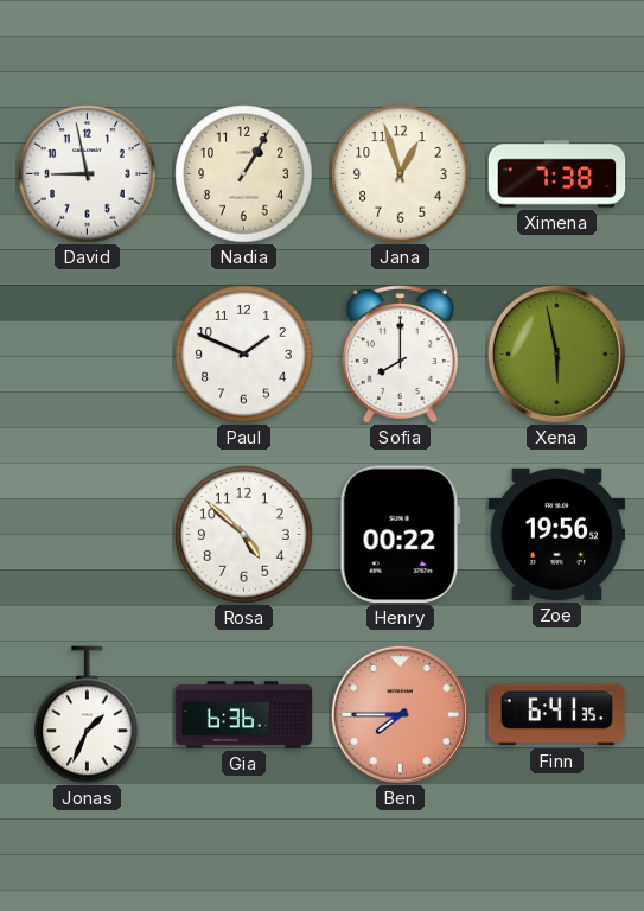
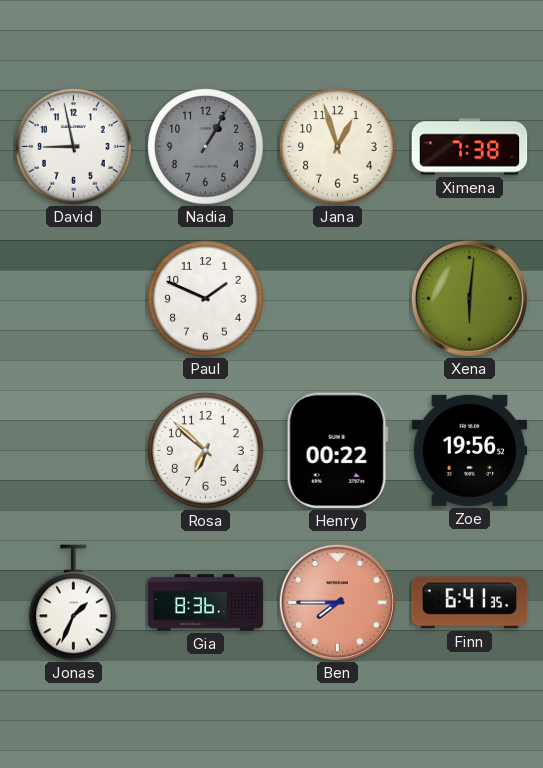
Nadia dial: cream -> grey (206, 147)
Sofia: 8:00 -> none (400, 355)
Xena: 5:58 -> 6:01 (469, 298)
Rosa: 4:52 -> 6:52 (206, 451)
Gia: 6:36 -> 8:36 (206, 603)
